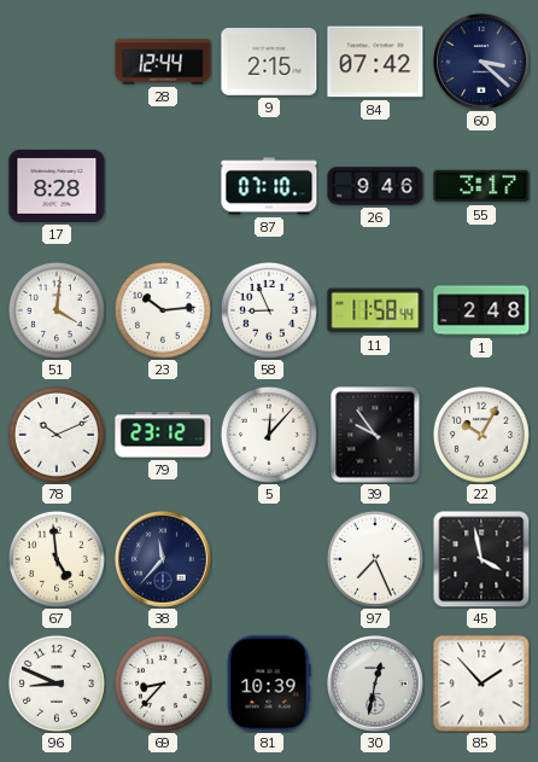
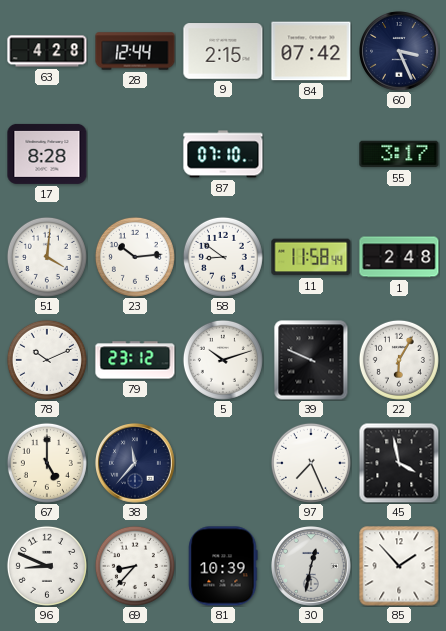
63: none -> 4:28 (47, 51)
60: 3:22 -> 3:26 (399, 51)
26: 9:46 -> none (375, 186)
58: 8:56 -> 8:51 (223, 257)
5: 12:07 -> 10:12 (223, 360)
39: 9:54 -> 9:49 (311, 360)
22: 10:05 -> 6:05 (399, 360)
67: 4:59 -> 5:00 (47, 463)
